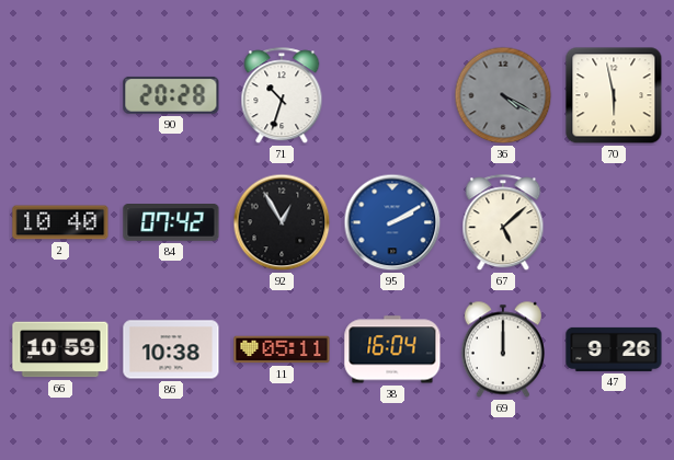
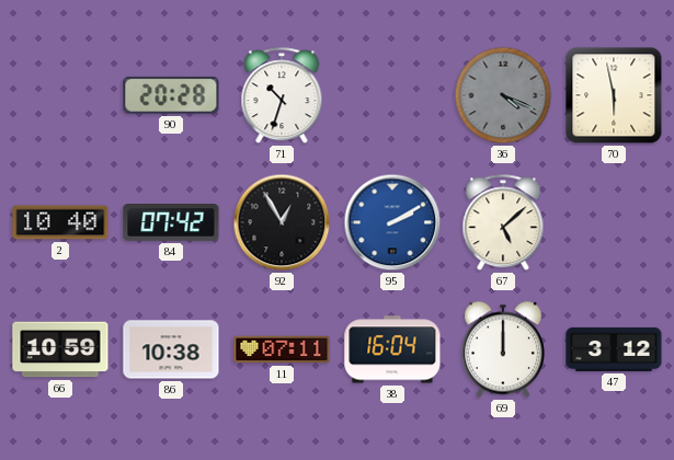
36: 4:20 -> 4:19 (503, 95)
11: 05:11 -> 07:11 (282, 349)
47: 9:26 -> 3:12 (614, 349)
